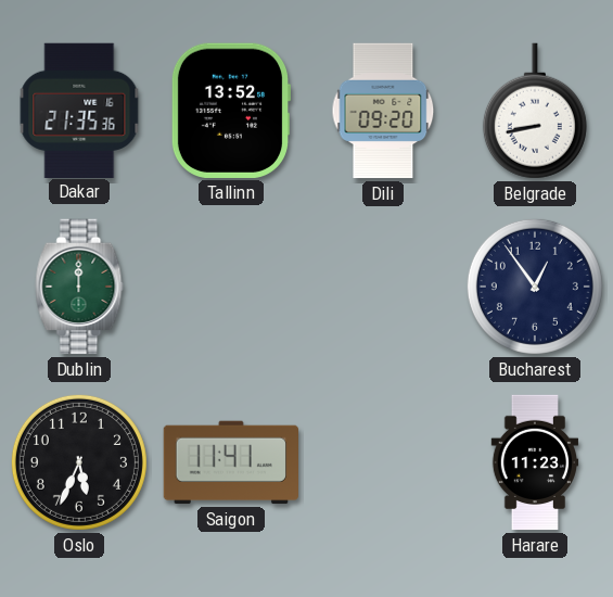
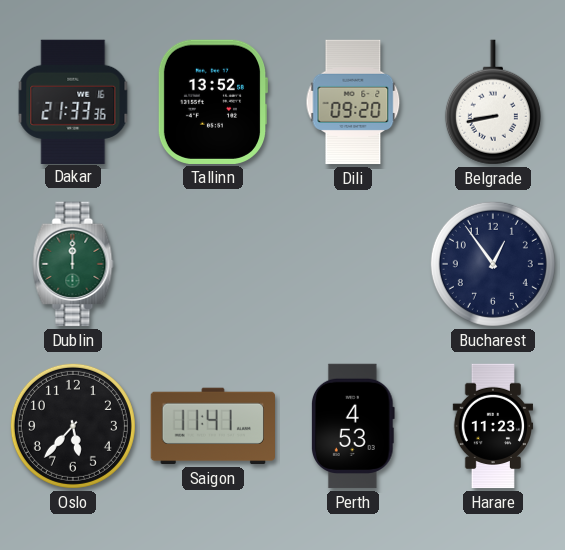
Dakar: 21:35 -> 21:33 (73, 101)
Oslo: 5:34 -> 5:37 (73, 426)
Perth: none -> 4:53 (353, 426)
